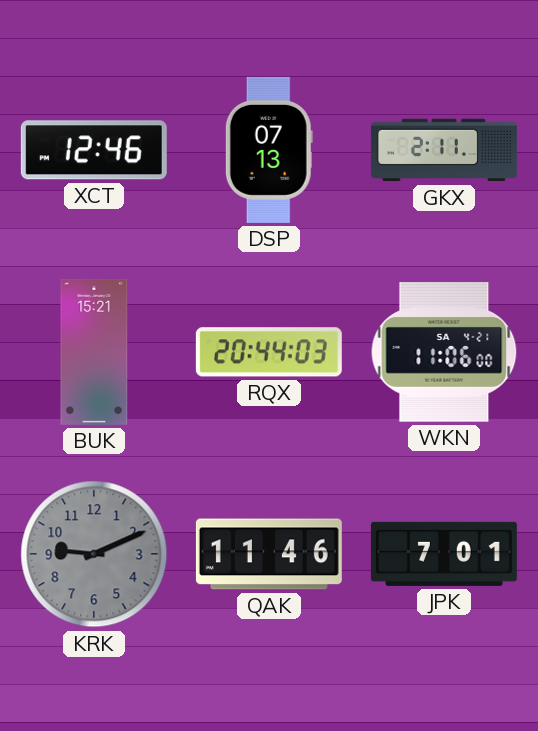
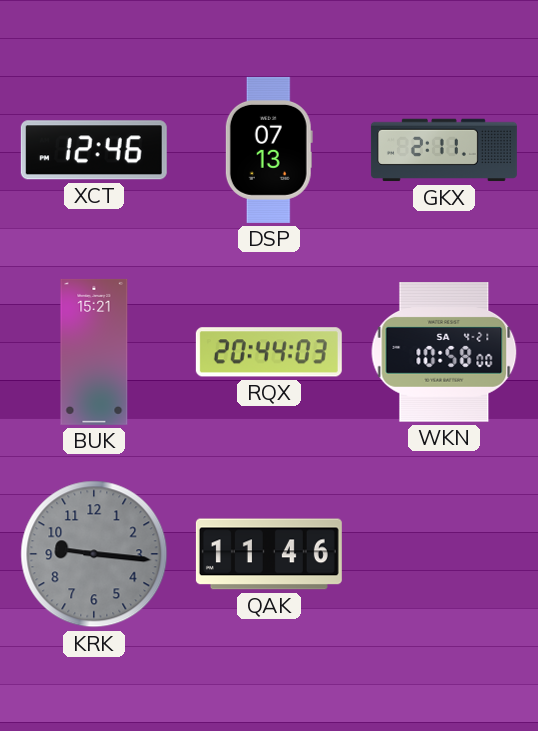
WKN: 11:06 -> 10:58 (444, 352)
KRK: 9:11 -> 9:16 (94, 554)
JPK: 7:01 -> none (444, 554)
